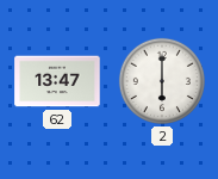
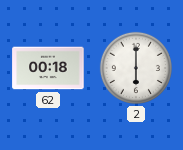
62: 13:47 -> 00:18 (48, 68)
